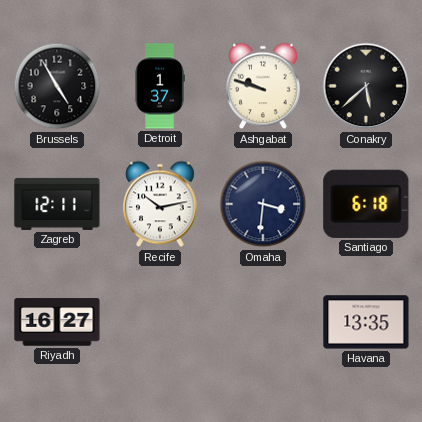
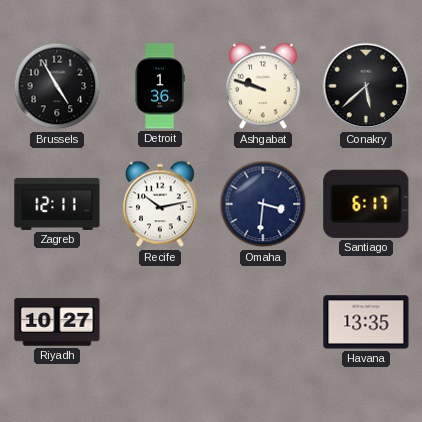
Detroit: 1:37 -> 1:36 (160, 86)
Santiago: 6:18 -> 6:17 (366, 204)
Riyadh: 16:27 -> 10:27 (57, 322)
